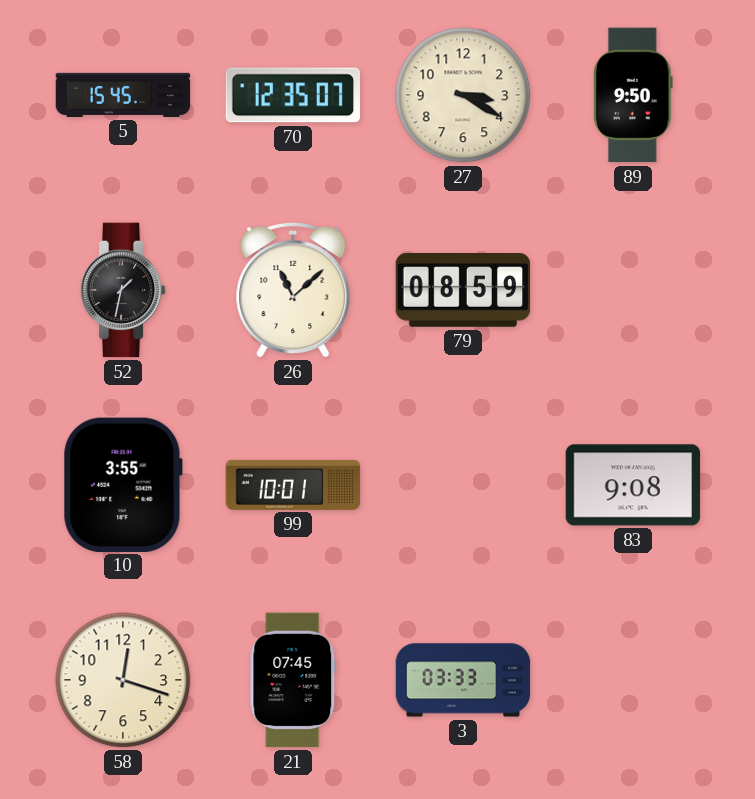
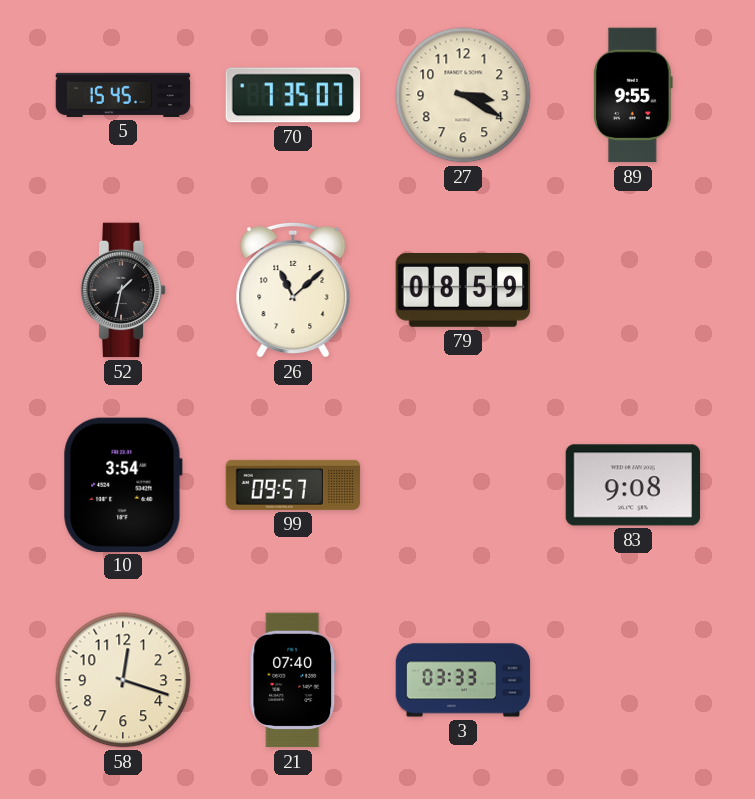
70: 12:35 -> 7:35 (293, 95)
89: 9:50 -> 9:55 (634, 95)
10: 3:55 -> 3:54 (123, 484)
99: 10:01 -> 09:57 (293, 485)
21: 07:45 -> 07:40 (293, 680)
